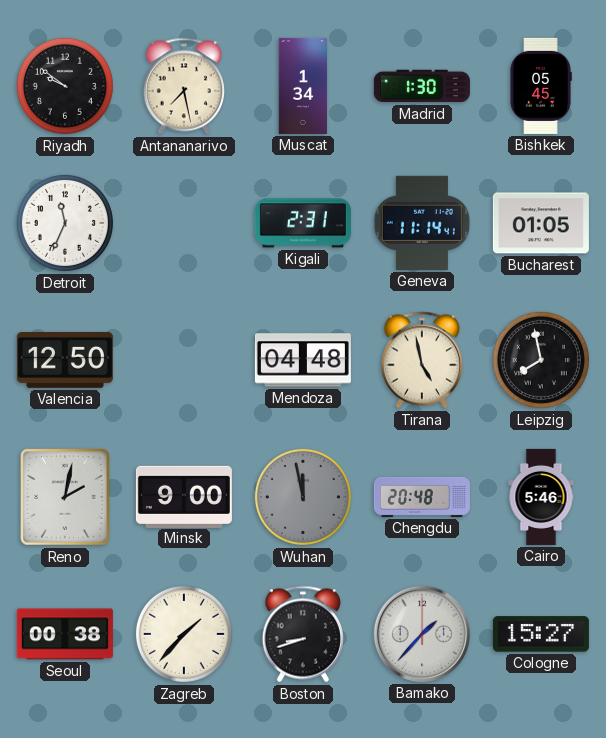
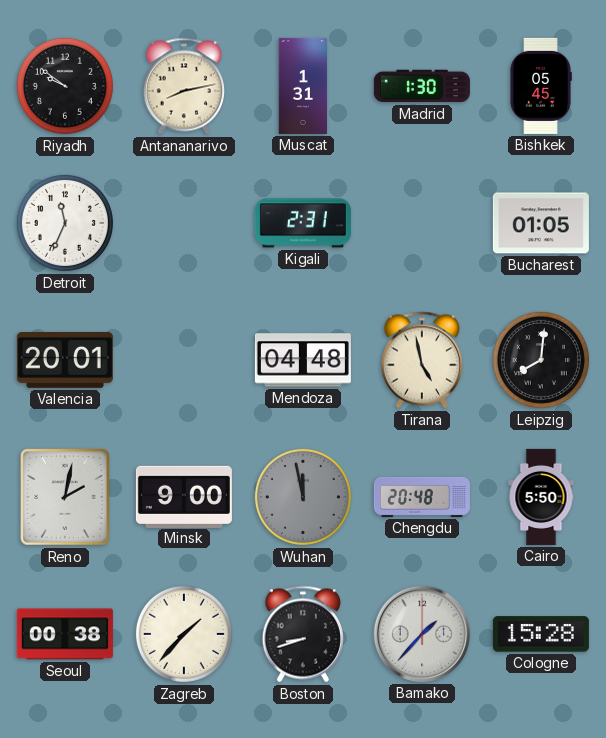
Antananarivo: 7:28 -> 8:13 (184, 86)
Muscat: 1:34 -> 1:31 (303, 86)
Geneva: 11:14 -> none (422, 223)
Valencia: 12:50 -> 20:01 (65, 360)
Leipzig: 7:58 -> 8:01 (541, 360)
Cairo: 5:46 -> 5:50 (541, 497)
Cologne: 15:27 -> 15:28 (541, 634)
